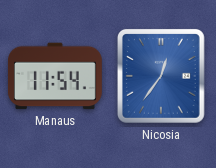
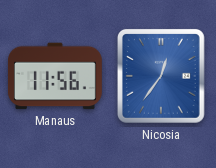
Manaus: 11:54 -> 11:56 (55, 76)
